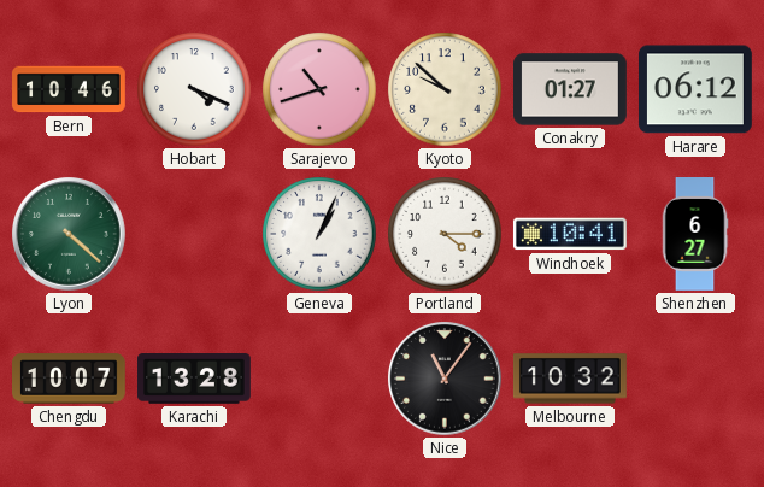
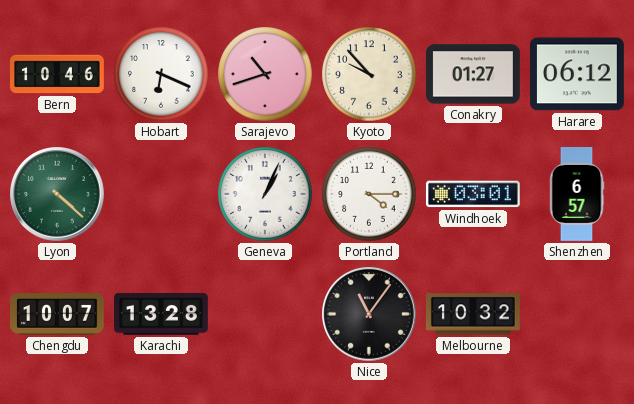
Hobart: 4:19 -> 6:19 (161, 74)
Kyoto: 9:52 -> 9:53 (369, 74)
Windhoek: 10:41 -> 03:01 (473, 194)
Shenzhen: 6:27 -> 6:57 (577, 195)
